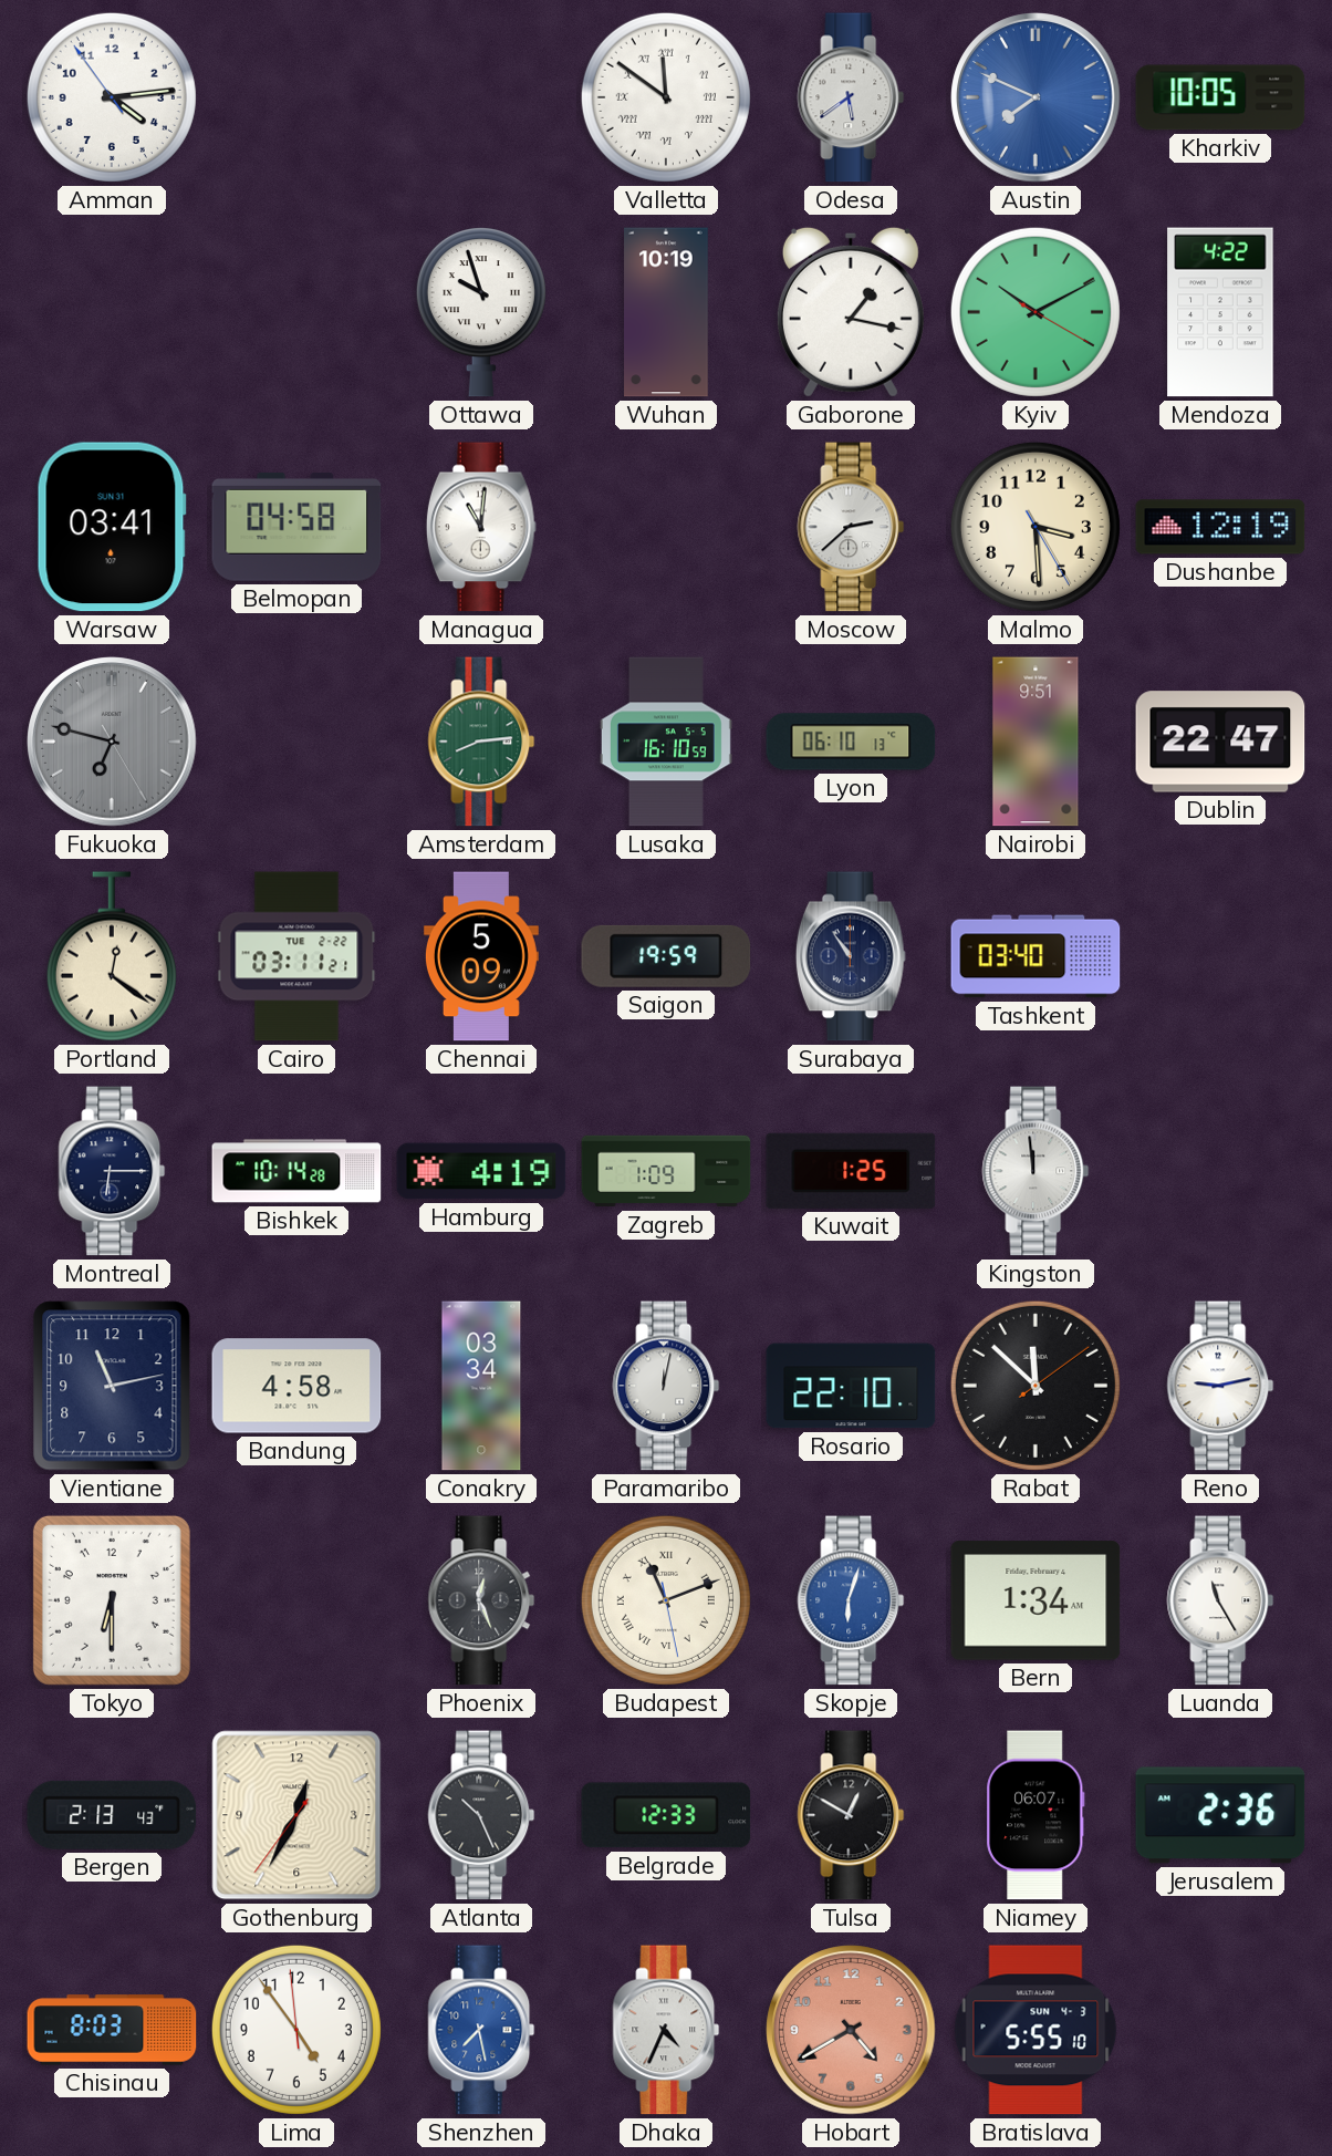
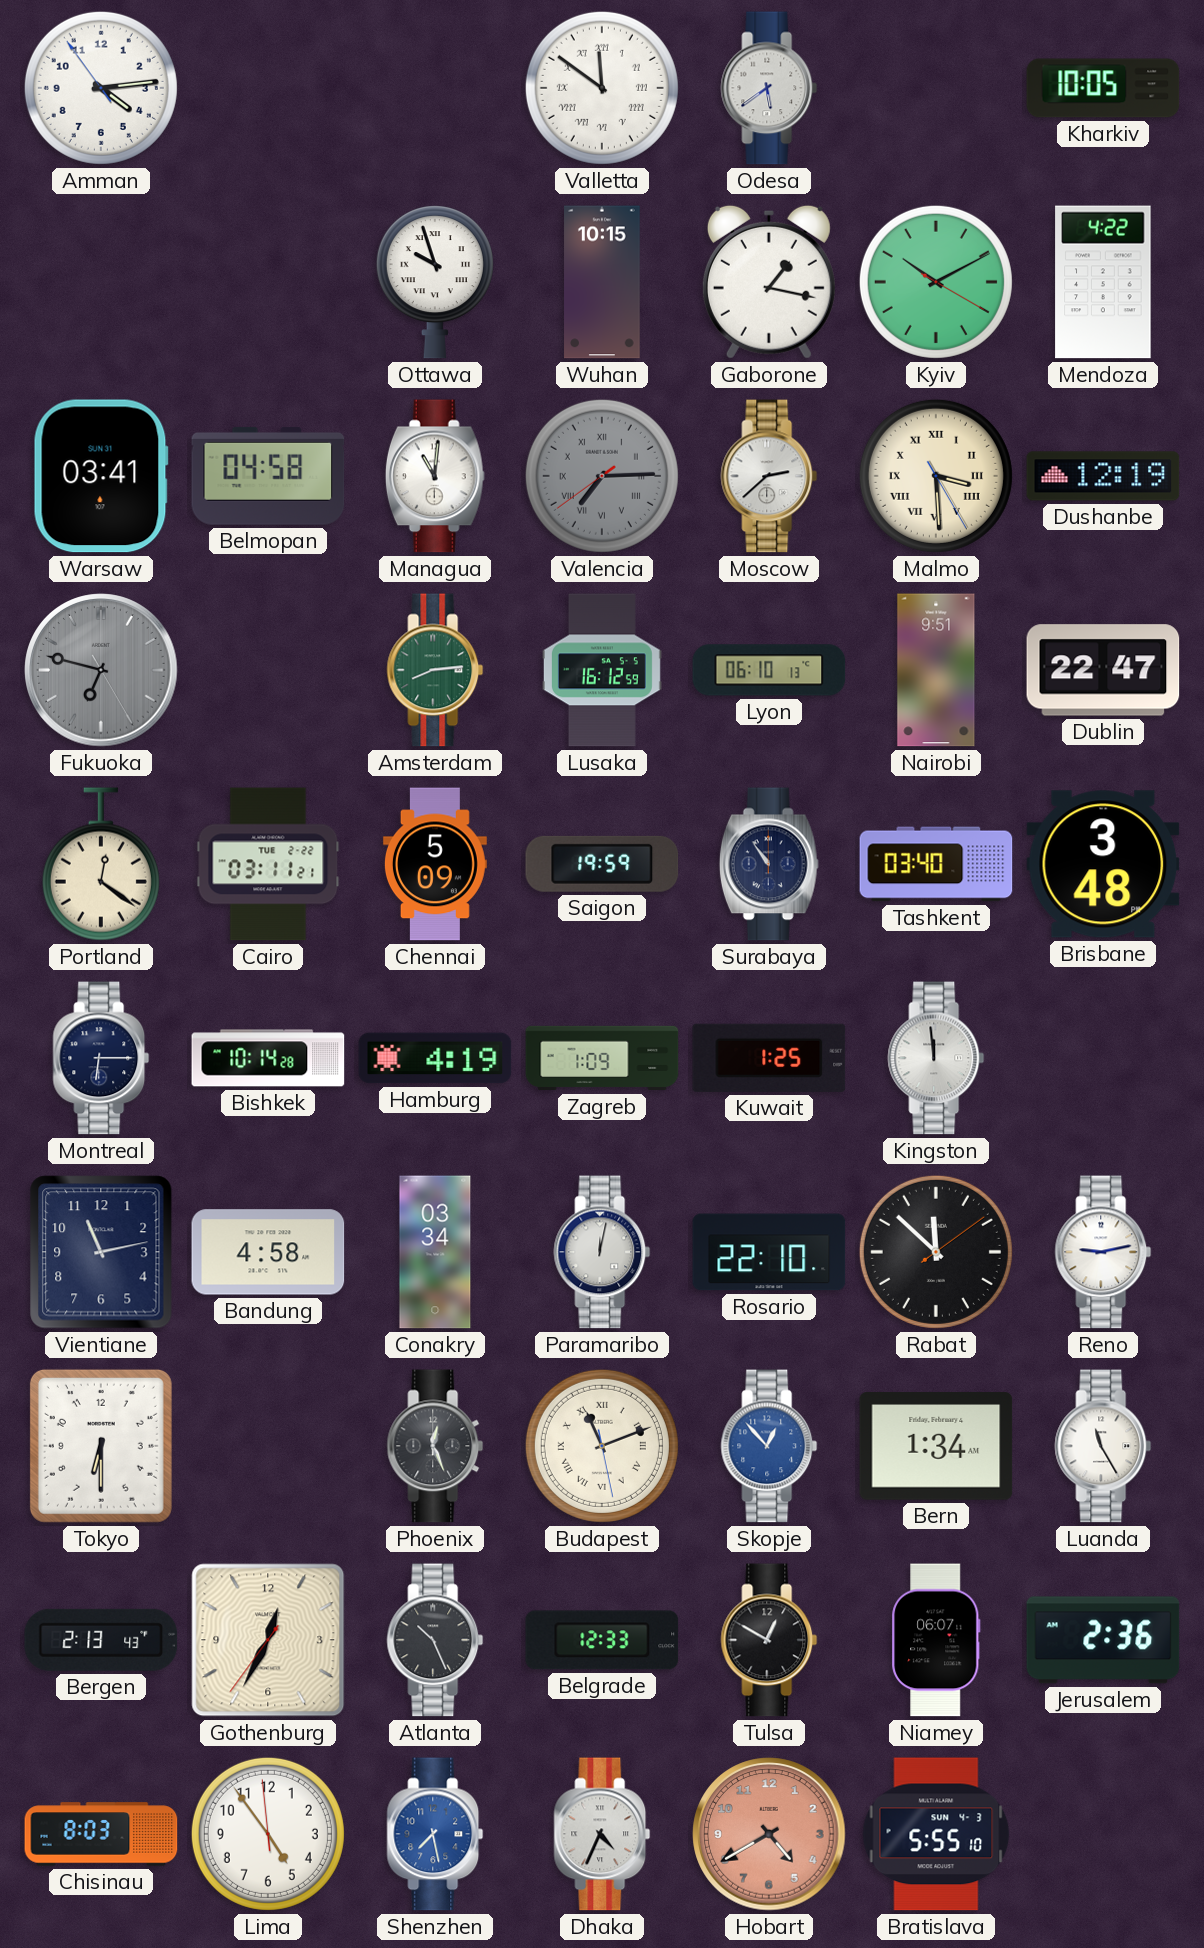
Austin: 7:49 -> none (1036, 97)
Wuhan: 10:19 -> 10:15 (602, 282)
Valencia: none -> 7:14 (602, 476)
Malmo numerals: Arabic -> Roman (936, 476)
Lusaka: 16:10 -> 16:12 (602, 670)
Brisbane: none -> 3:48 (1103, 864)
Skopje: 6:03 -> 12:53 (769, 1446)
